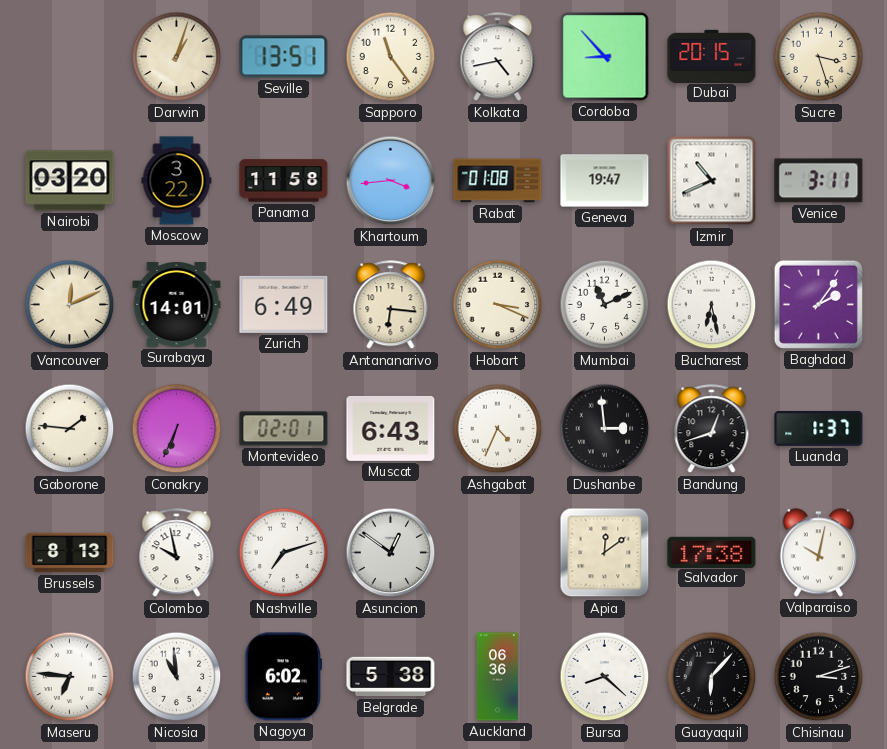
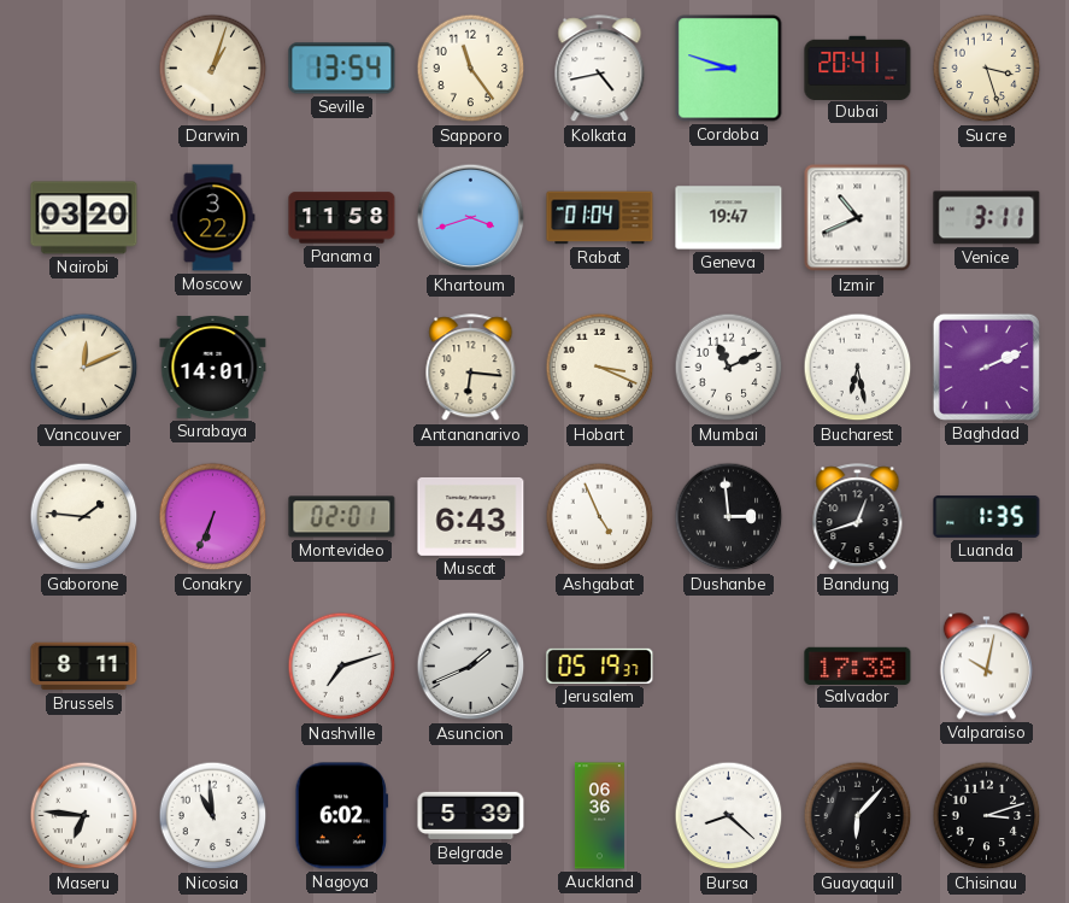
Seville: 13:51 -> 13:54 (342, 69)
Cordoba: 8:53 -> 8:48 (729, 69)
Dubai: 20:15 -> 20:41 (858, 68)
Khartoum: 3:44 -> 3:42 (471, 218)
Rabat: 01:08 -> 01:04 (600, 218)
Zurich: 6:49 -> none (284, 304)
Baghdad: 2:06 -> 2:11 (986, 367)
Ashgabat: 4:34 -> 4:56 (600, 517)
Luanda: 1:37 -> 1:35 (987, 517)
Brussels: 8:13 -> 8:11 (84, 667)
Colombo: 9:58 -> none (177, 553)
Asuncion: 12:51 -> 1:41 (471, 667)
Jerusalem: none -> 05:19 (600, 665)
Apia: 12:09 -> none (605, 553)
Belgrade: 5:38 -> 5:39 (471, 816)
